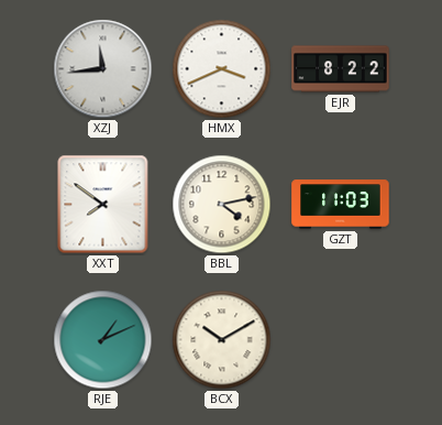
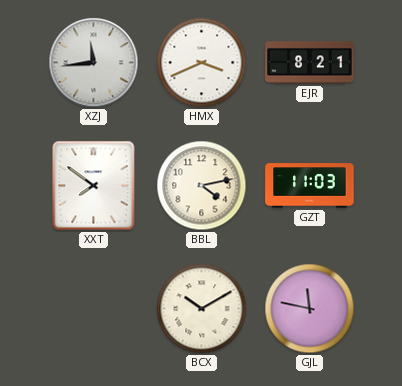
EJR: 8:22 -> 8:21 (310, 63)
RJE: 1:11 -> none (103, 340)
GJL: none -> 11:47 (310, 309)
